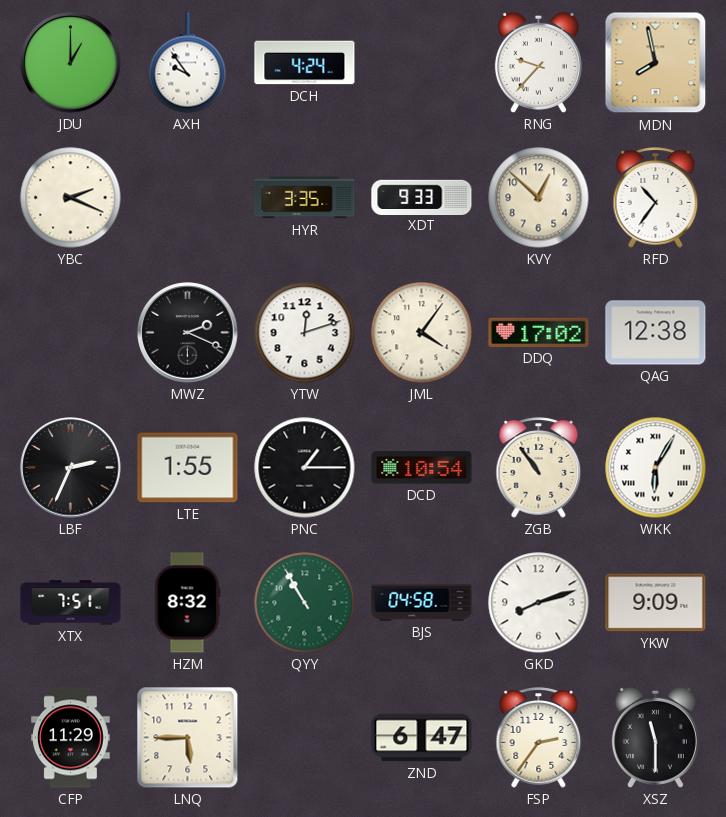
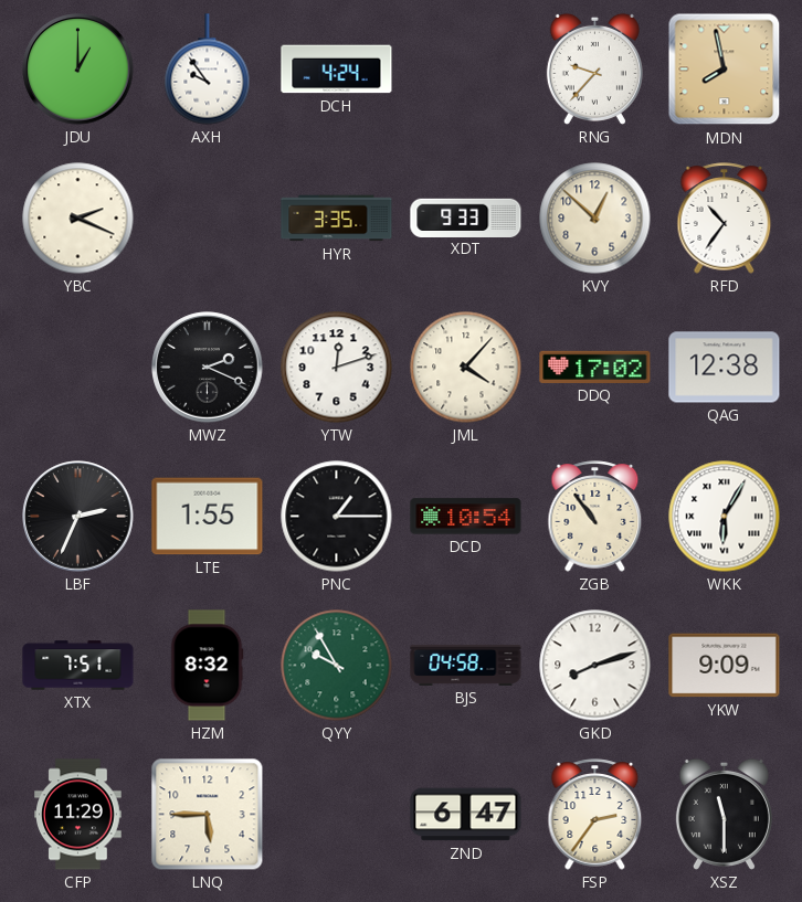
JML: 4:06 -> 4:07 (466, 368)
QYY: 10:55 -> 9:55 (337, 666)
